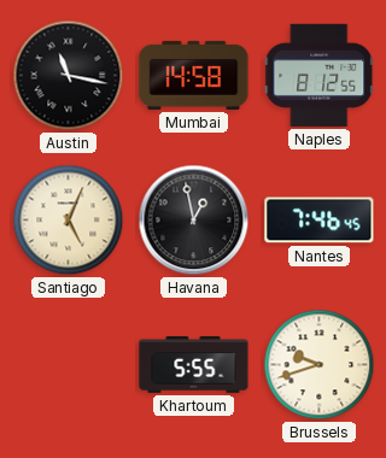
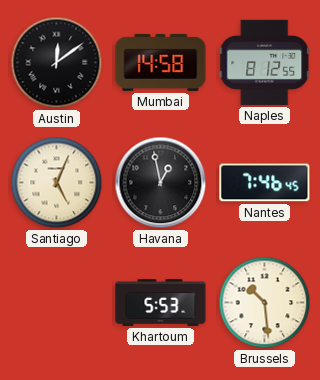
Austin: 11:17 -> 12:09 (57, 63)
Khartoum: 5:55 -> 5:53 (161, 303)
Brussels: 9:42 -> 10:29 (265, 303)
